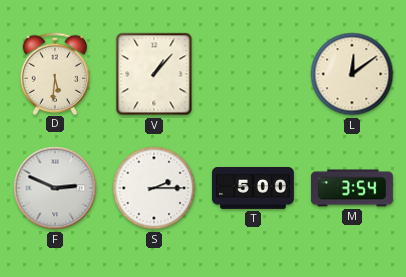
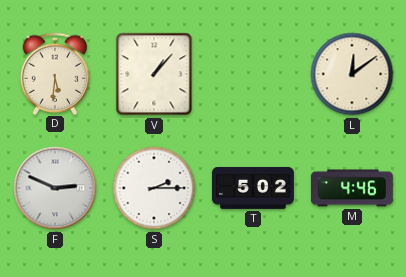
T: 5:00 -> 5:02 (253, 188)
M: 3:54 -> 4:46 (352, 188)
